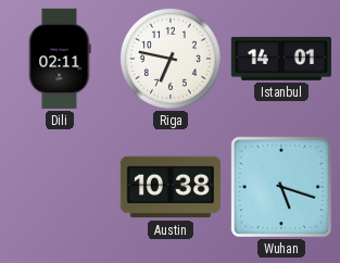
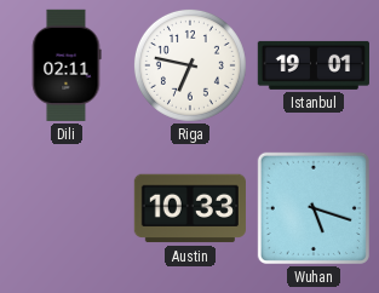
Istanbul: 14:01 -> 19:01 (314, 65)
Austin: 10:38 -> 10:33 (190, 208)
